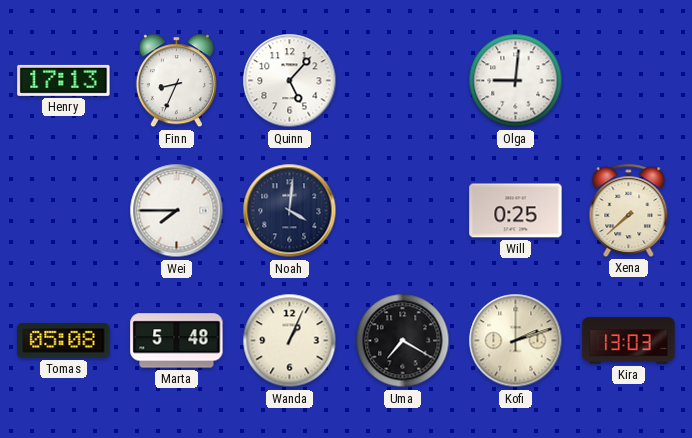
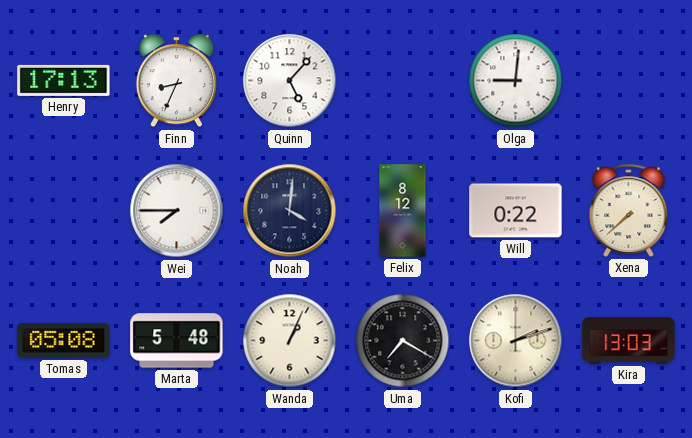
Felix: none -> 8:12 (403, 211)
Will: 0:25 -> 0:22 (516, 211)
